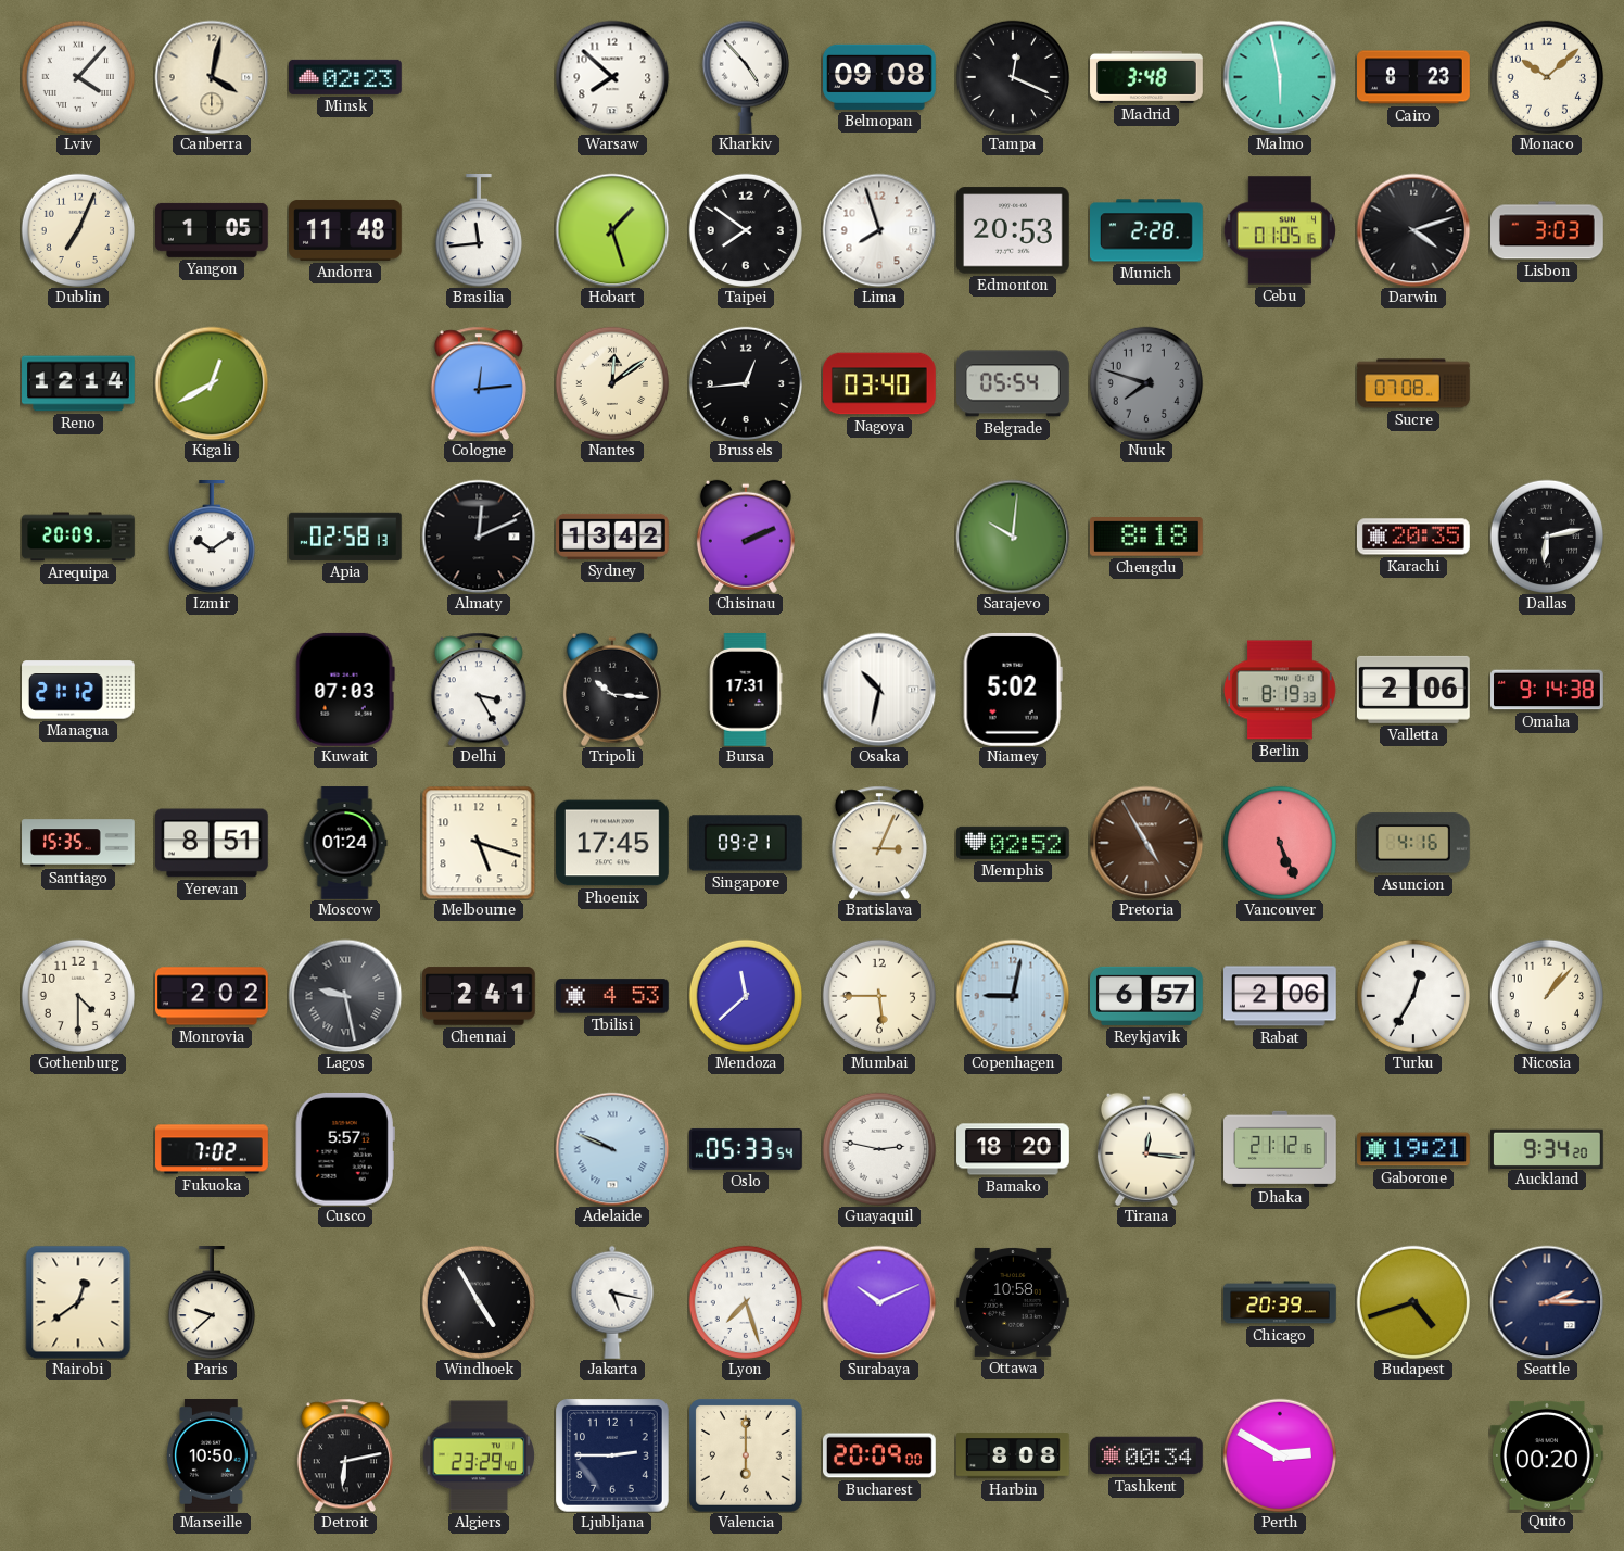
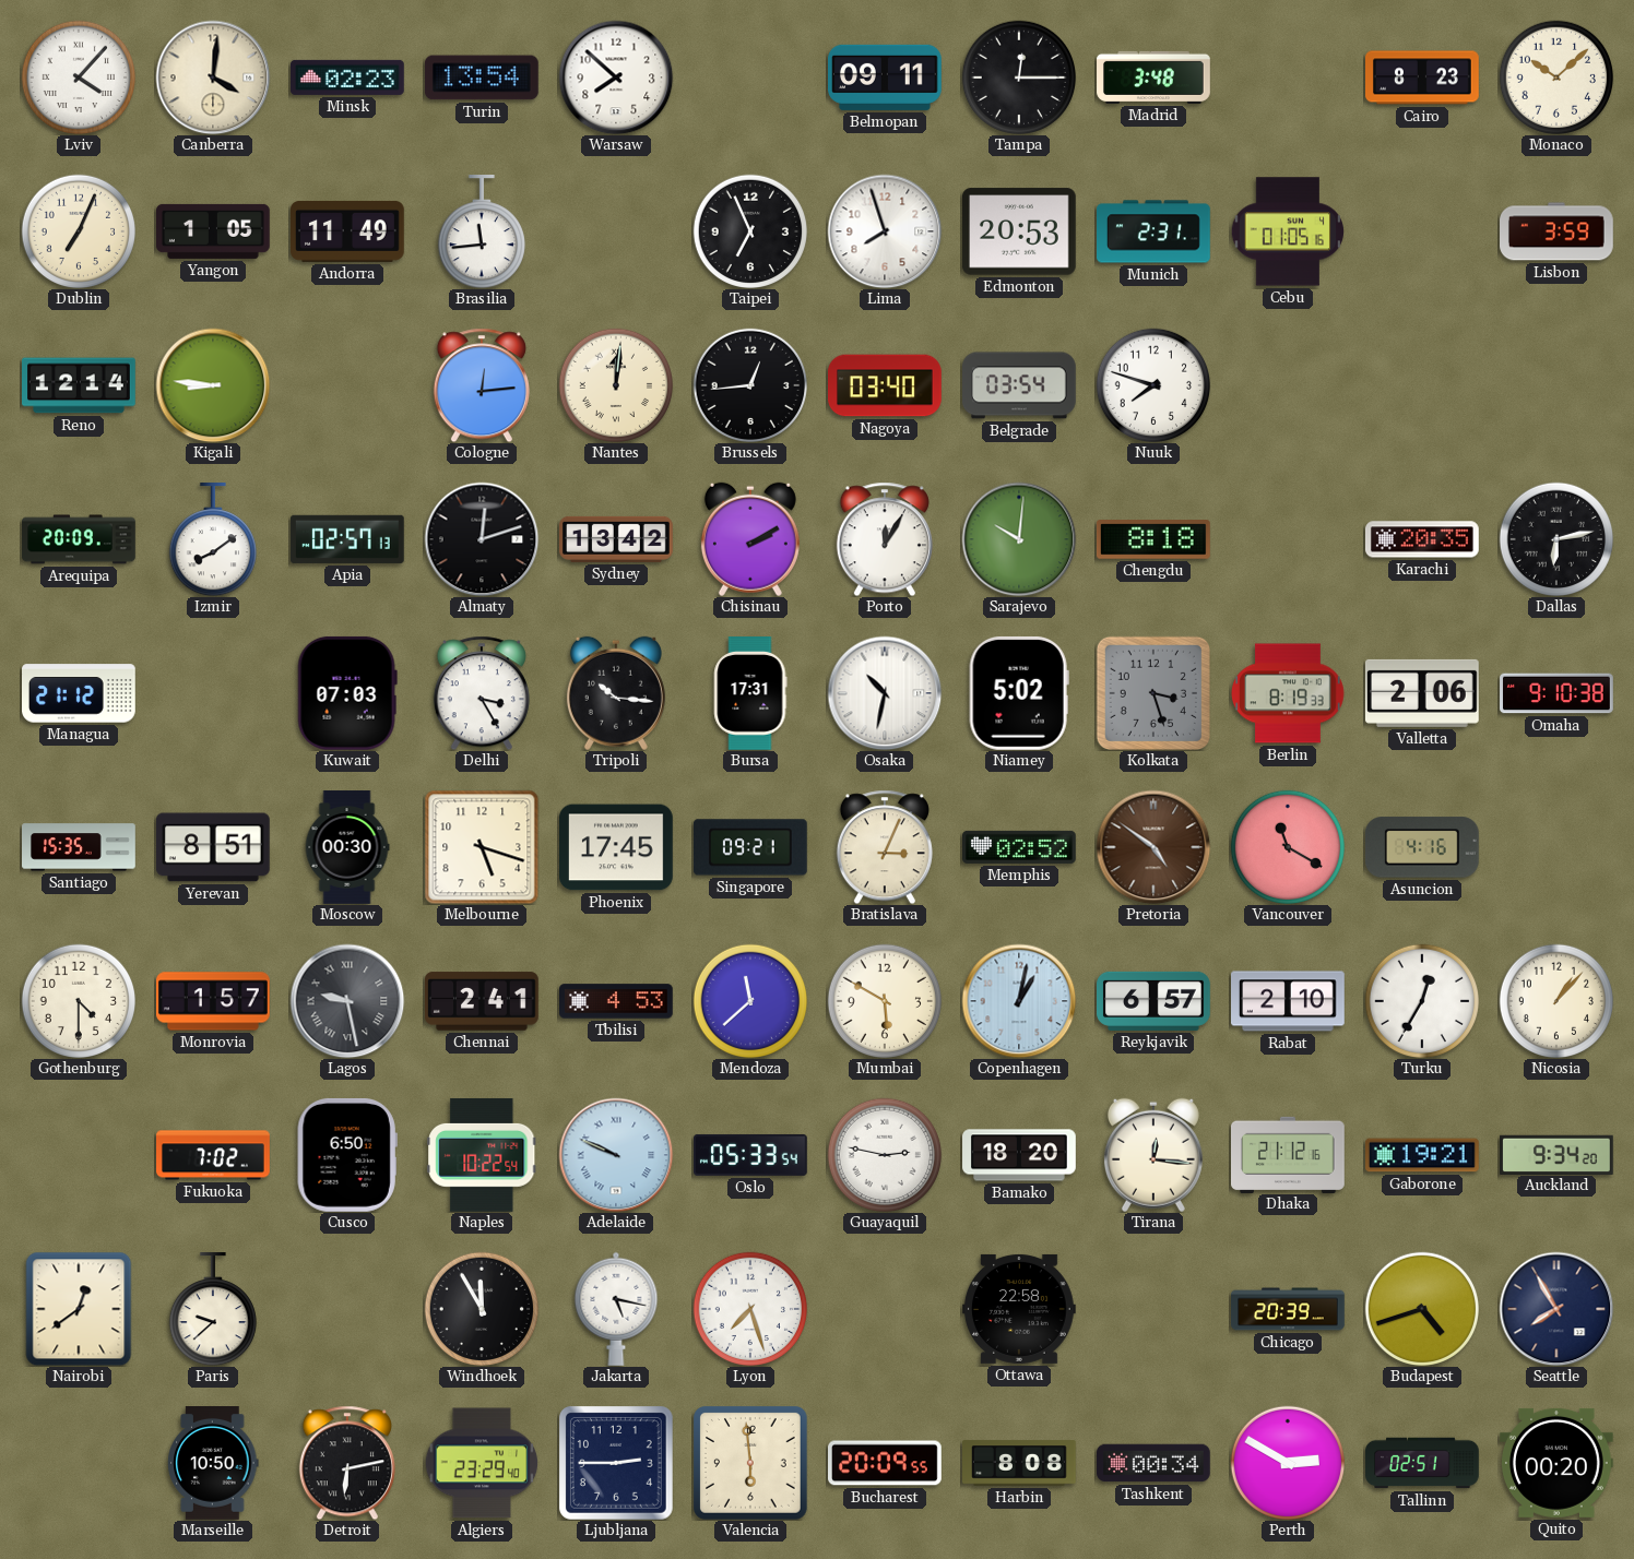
Canberra: 4:02 -> 4:01 (213, 78)
Turin: none -> 13:54 (482, 78)
Kharkiv: 4:53 -> none (746, 77)
Belmopan: 09:08 -> 09:11 (886, 78)
Tampa: 12:19 -> 12:15 (1018, 76)
Malmo: 5:58 -> none (1280, 77)
Andorra: 11:48 -> 11:49 (348, 231)
Hobart: 1:27 -> none (612, 230)
Taipei: 7:51 -> 6:56 (749, 230)
Munich: 2:28 -> 2:31 (1155, 231)
Darwin: 4:12 -> none (1413, 230)
Lisbon: 3:03 -> 3:59 (1558, 231)
Kigali: 12:40 -> 8:46 (213, 385)
Nantes: 12:09 -> 12:01 (615, 384)
Belgrade: 05:54 -> 03:54 (1020, 385)
Nuuk dial: grey -> white (1152, 384)
Sucre: 07:08 -> none (1414, 383)
Izmir: 10:09 -> 8:09 (213, 540)
Apia: 02:58 -> 02:57 (347, 539)
Almaty: 12:11 -> 12:12 (482, 539)
Chisinau: 2:11 -> 2:10 (750, 539)
Porto: none -> 12:05 (885, 539)
Kolkata: none -> 3:27 (1153, 693)
Omaha: 9:14 -> 9:10 (1556, 693)
Moscow: 01:24 -> 00:30 (347, 847)
Pretoria: 4:55 -> 4:51 (1153, 847)
Vancouver: 5:26 -> 11:20 (1287, 846)
Monrovia: 2:02 -> 1:57 (214, 1001)
Mumbai: 5:45 -> 5:50 (884, 1000)
Copenhagen: 9:02 -> 1:02 (1019, 1001)
Rabat: 2:06 -> 2:10 (1289, 1001)
Cusco: 5:57 -> 6:50 (347, 1155)
Naples: none -> 10:22 (482, 1155)
Windhoek: 4:55 -> 11:55 (481, 1308)
Surabaya: 10:11 -> none (879, 1302)
Ottawa: 10:58 -> 22:58 (1020, 1309)
Seattle: 2:15 -> 7:55 (1556, 1309)
Valencia: 6:00 -> 5:59 (750, 1463)
Bucharest: 20:09:00 -> 20:09:55 (886, 1463)
Tallinn: none -> 02:51 (1422, 1463)
